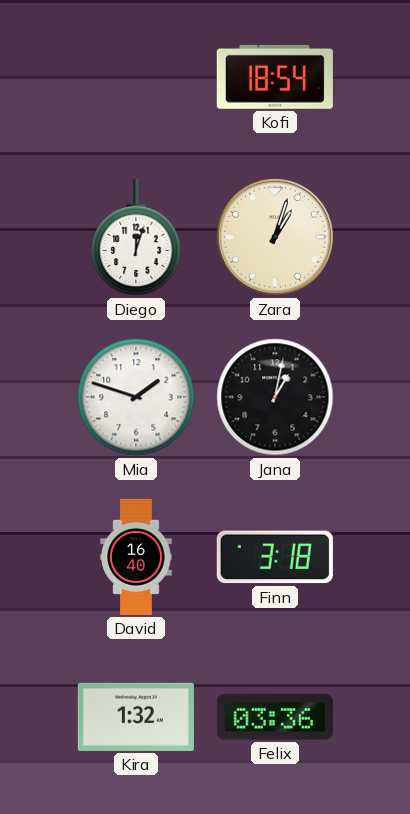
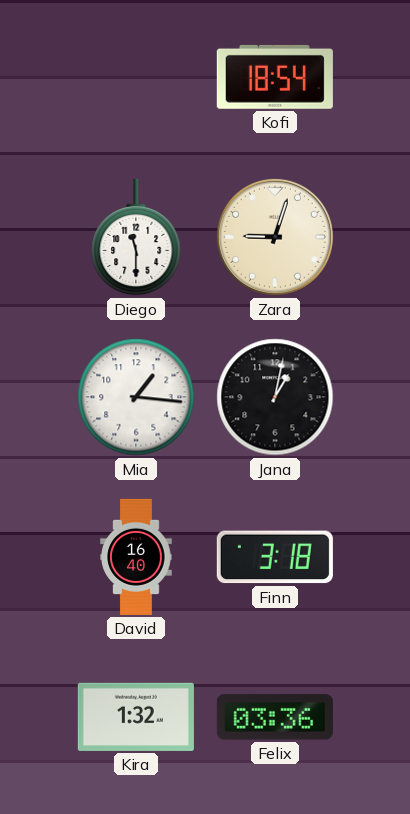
Diego: 12:03 -> 11:30 (136, 237)
Zara: 1:03 -> 9:03 (275, 237)
Mia: 1:48 -> 1:16 (136, 397)
